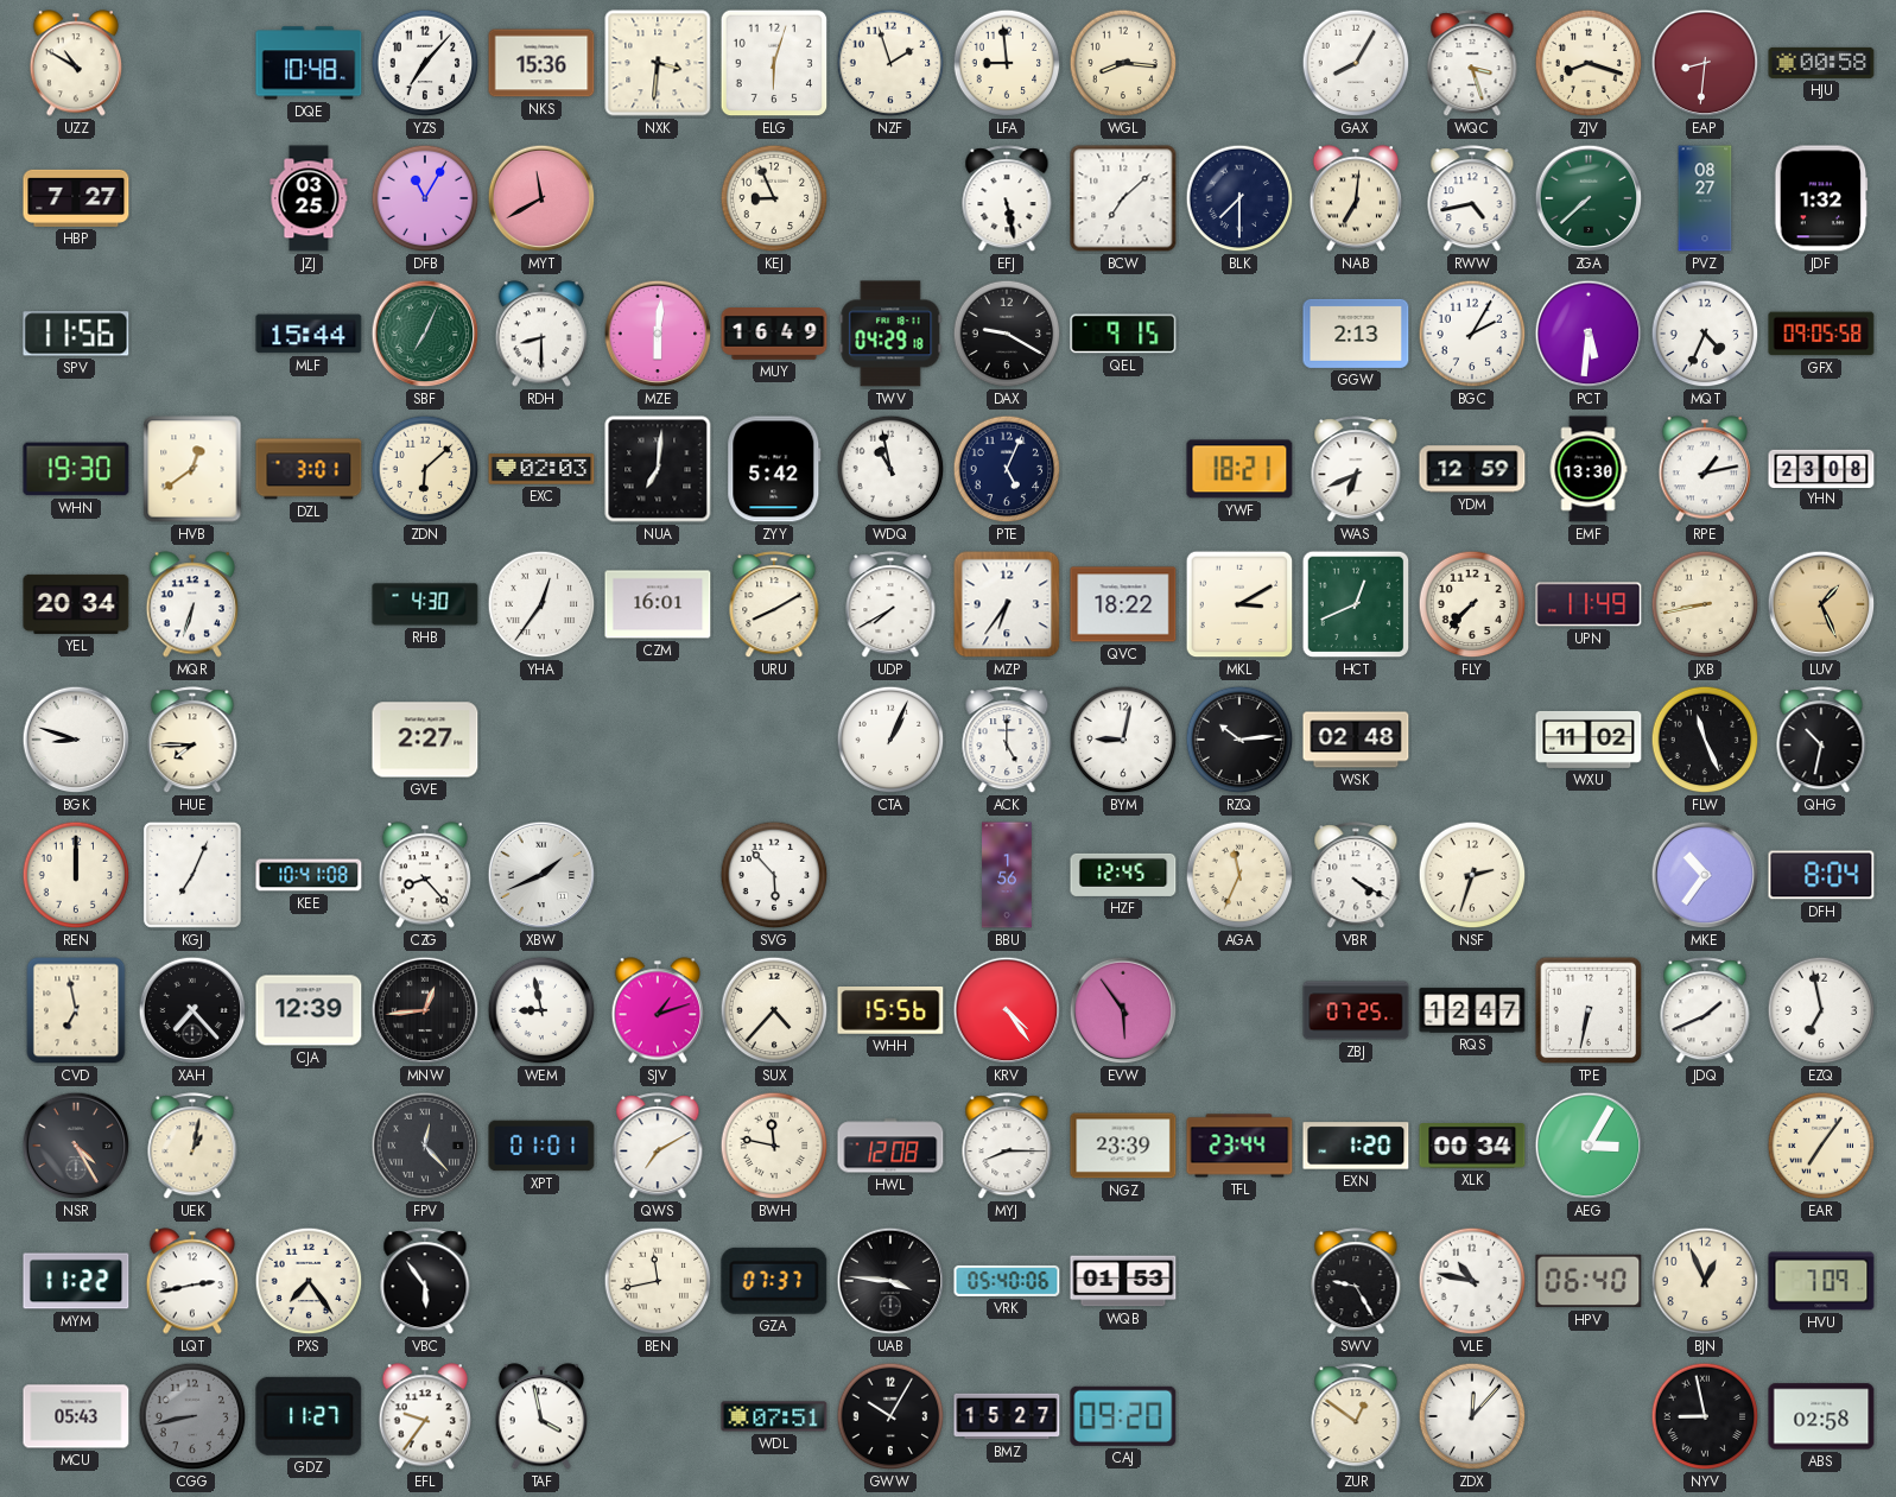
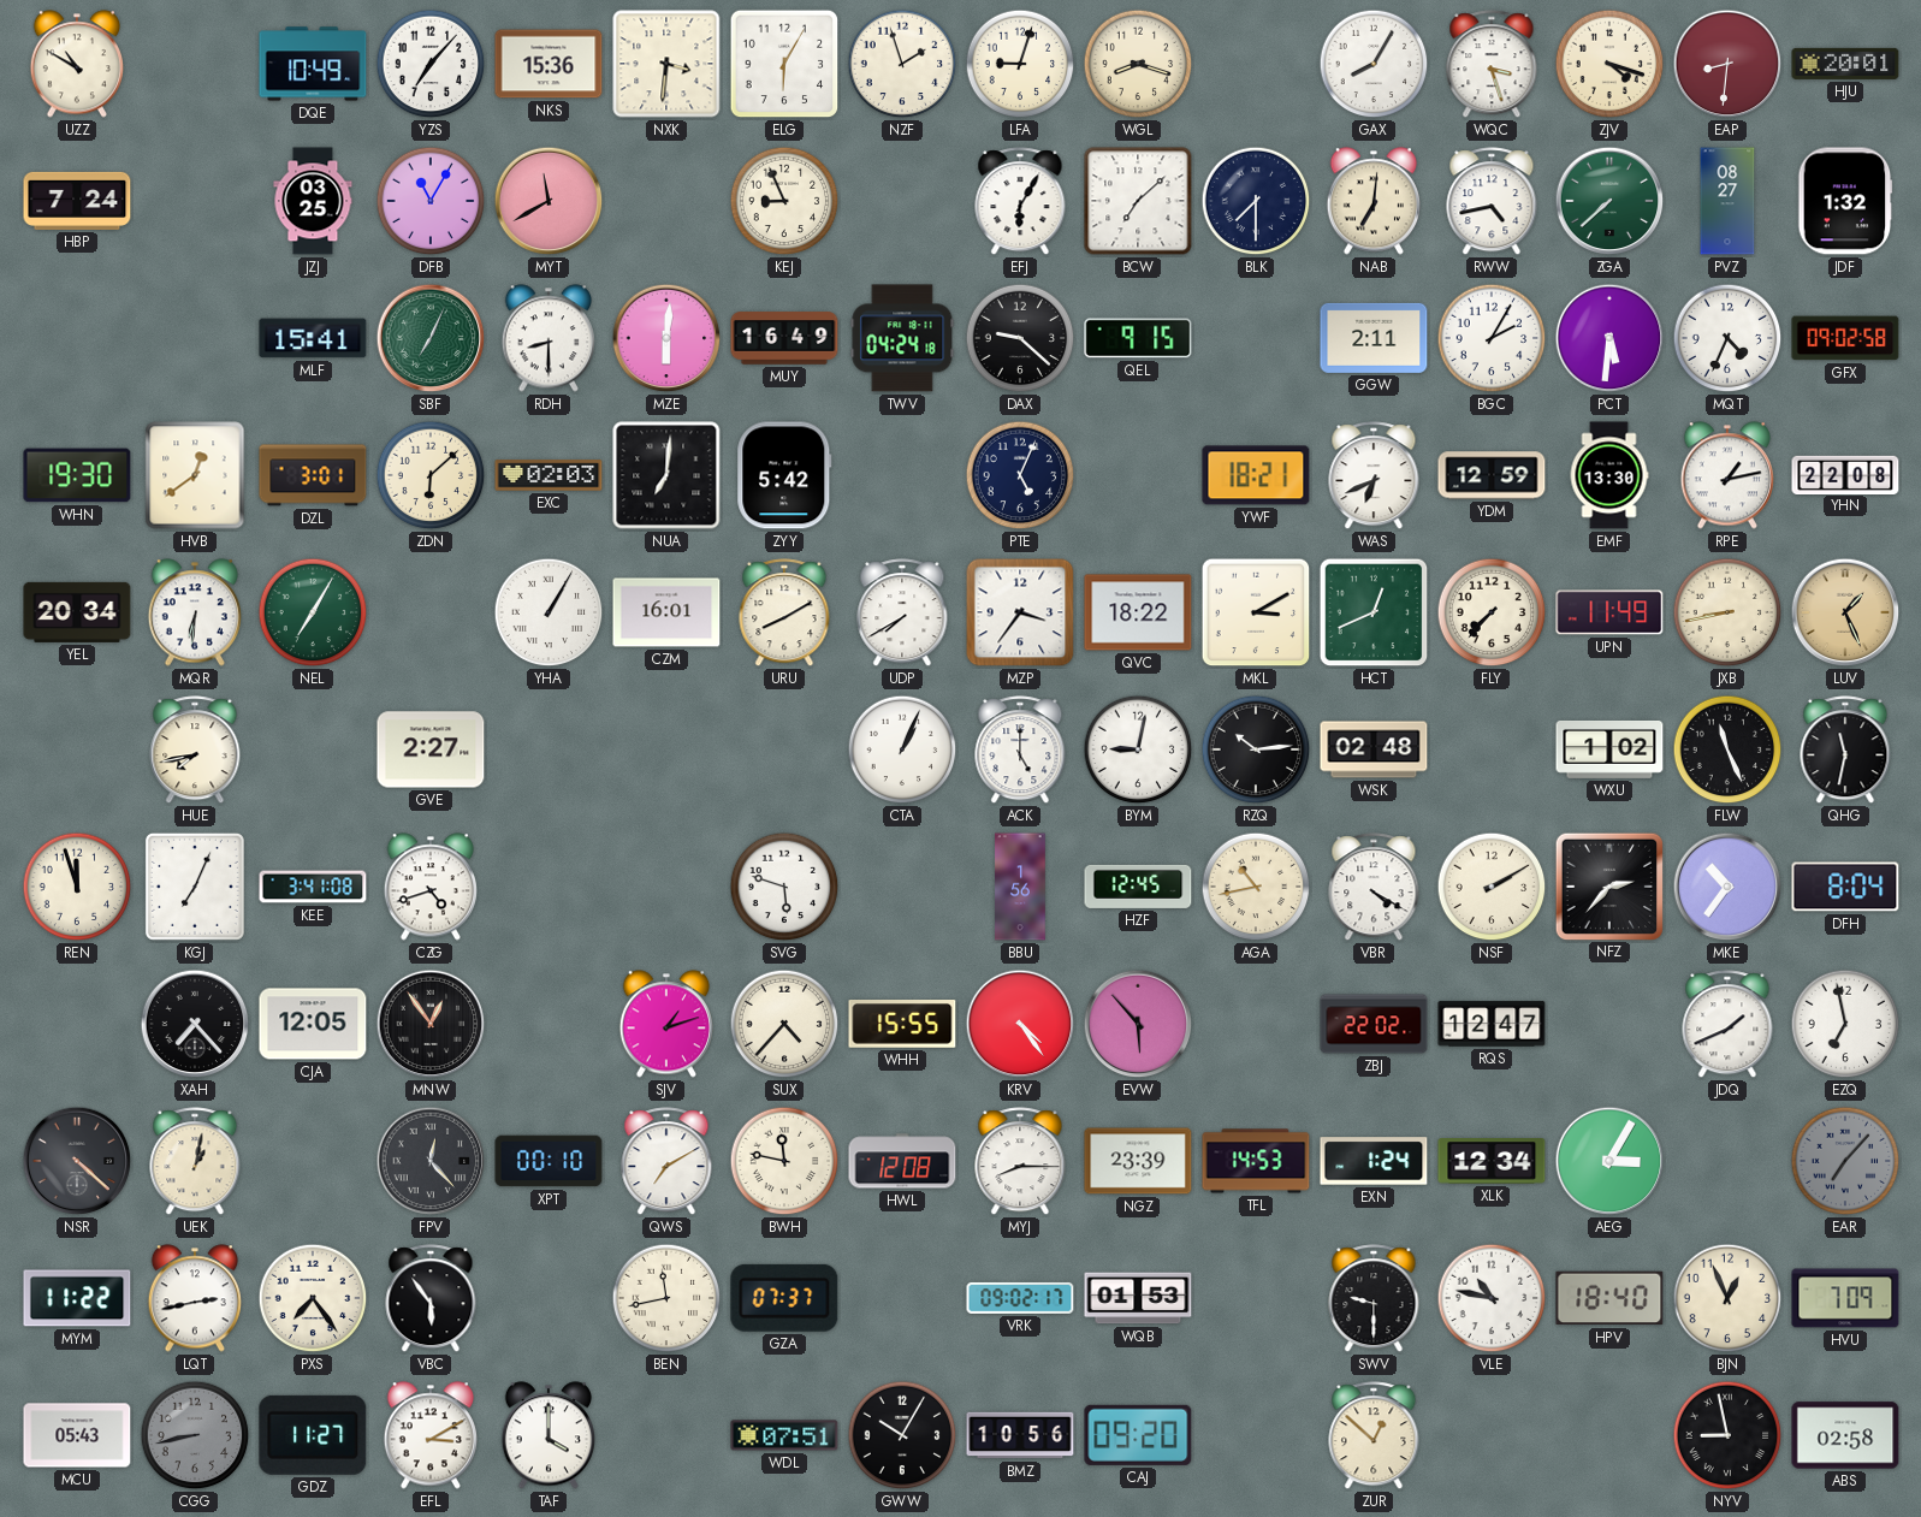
DQE: 10:48 -> 10:49 (313, 64)
ELG: 6:03 -> 6:05 (784, 64)
LFA: 8:59 -> 9:03 (1020, 64)
WGL: 8:16 -> 8:18 (1138, 64)
ZJV: 8:18 -> 4:18 (1609, 64)
HJU: 00:58 -> 20:01 (1845, 64)
HBP: 7:27 -> 7:24 (77, 201)
EFJ: 5:28 -> 6:05 (1020, 202)
SPV: 11:56 -> none (76, 334)
MLF: 15:44 -> 15:41 (313, 338)
TWV: 04:29 -> 04:24 (902, 338)
DAX: 9:20 -> 9:22 (1020, 338)
GGW: 2:13 -> 2:11 (1374, 338)
GFX: 09:05 -> 09:02 (1845, 338)
WDQ: 10:58 -> none (890, 469)
YHN: 23:08 -> 22:08 (1845, 474)
MQR: 6:33 -> 6:31 (194, 612)
NEL: none -> 7:05 (313, 612)
RHB: 4:30 -> none (425, 604)
YHA: 12:36 -> 1:05 (549, 612)
MZP: 6:36 -> 3:36 (1020, 612)
BGK: 8:48 -> none (76, 740)
HUE: 7:45 -> 7:43 (195, 751)
WXU: 11:02 -> 1:02 (1609, 749)
QHG: 10:32 -> 11:32 (1845, 751)
REN: 12:00 -> 11:57 (77, 887)
KEE: 10:41 -> 3:41 (313, 887)
CZG: 8:23 -> 4:42 (429, 887)
XBW: 1:41 -> none (541, 875)
SVG: 5:53 -> 5:48 (784, 887)
AGA: 11:34 -> 10:43 (1256, 887)
NSF: 2:33 -> 2:10 (1492, 887)
NFZ: none -> 2:37 (1608, 885)
CVD: 6:58 -> none (76, 1010)
CJA: 12:39 -> 12:05 (313, 1024)
MNW: 12:44 -> 12:54 (431, 1024)
WEM: 8:58 -> none (541, 1010)
WHH: 15:56 -> 15:55 (902, 1025)
EVW: 5:54 -> 5:53 (1138, 1024)
ZBJ: 07:25 -> 22:02 (1374, 1024)
TPE: 6:32 -> none (1589, 1010)
NSR: 4:25 -> 4:22 (77, 1161)
XPT: 01:01 -> 00:10 (549, 1161)
TFL: 23:44 -> 14:53 (1256, 1161)
EXN: 1:20 -> 1:24 (1374, 1161)
XLK: 00:34 -> 12:34 (1492, 1162)
EAR: 7:06 -> 7:07 (1845, 1161)
EAR dial: cream -> grey (1845, 1161)
UAB: 3:46 -> none (890, 1281)
VRK: 05:40 -> 09:02 (1020, 1298)
SWV: 9:25 -> 9:30 (1374, 1299)
HPV: 06:40 -> 18:40 (1609, 1298)
EFL: 9:36 -> 3:10 (429, 1435)
TAF: 3:58 -> 4:00 (547, 1435)
BMZ: 15:27 -> 10:56 (1020, 1435)
ZUR: 12:51 -> 12:52 (1374, 1436)
ZDX: 12:07 -> none (1472, 1416)
